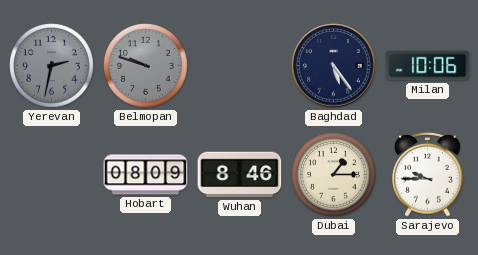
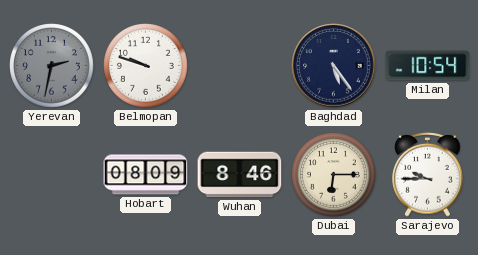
Belmopan dial: grey -> white (146, 66)
Milan: 10:06 -> 10:54 (428, 66)
Dubai: 1:15 -> 6:15 (334, 175)
